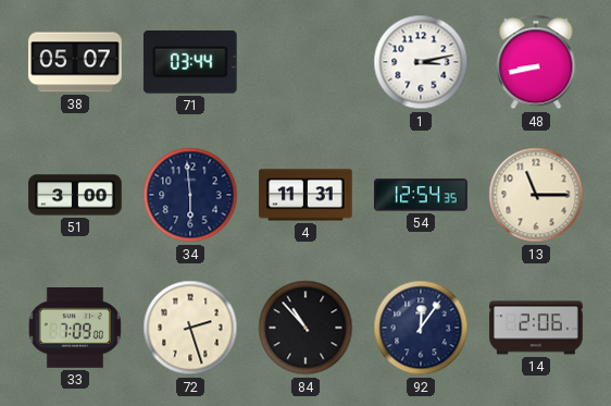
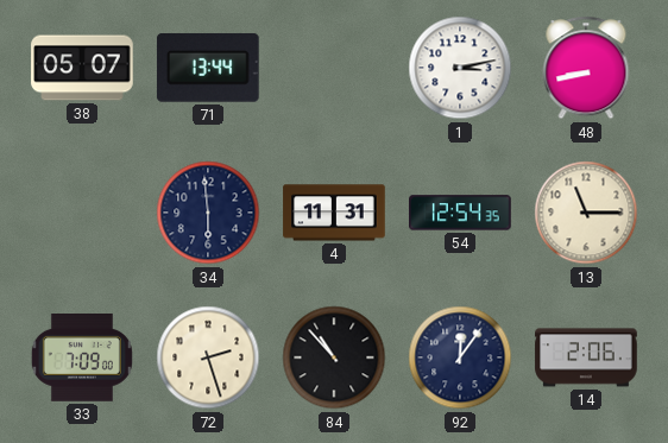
71: 03:44 -> 13:44 (208, 68)
51: 3:00 -> none (75, 195)
